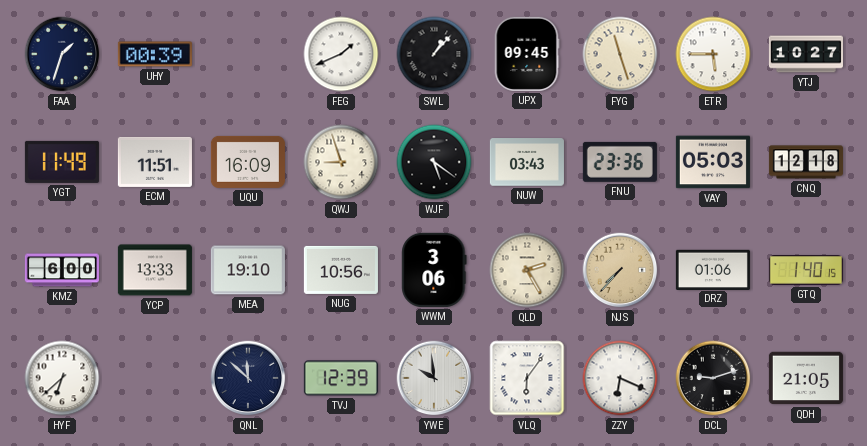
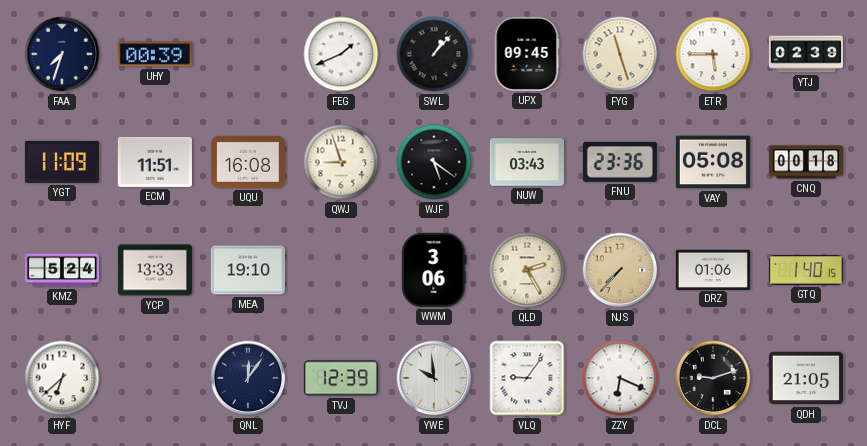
FAA: 1:33 -> 7:33 (62, 54)
YTJ: 10:27 -> 02:39 (806, 54)
YGT: 11:49 -> 11:09 (62, 162)
UQU: 16:09 -> 16:08 (248, 162)
VAY: 05:03 -> 05:08 (713, 162)
CNQ: 12:18 -> 00:18 (806, 162)
KMZ: 6:00 -> 5:24 (62, 270)
NUG: 10:56 -> none (341, 270)
QNL: 11:52 -> 12:06 (248, 378)
VLQ: 6:06 -> 9:06 (527, 378)
